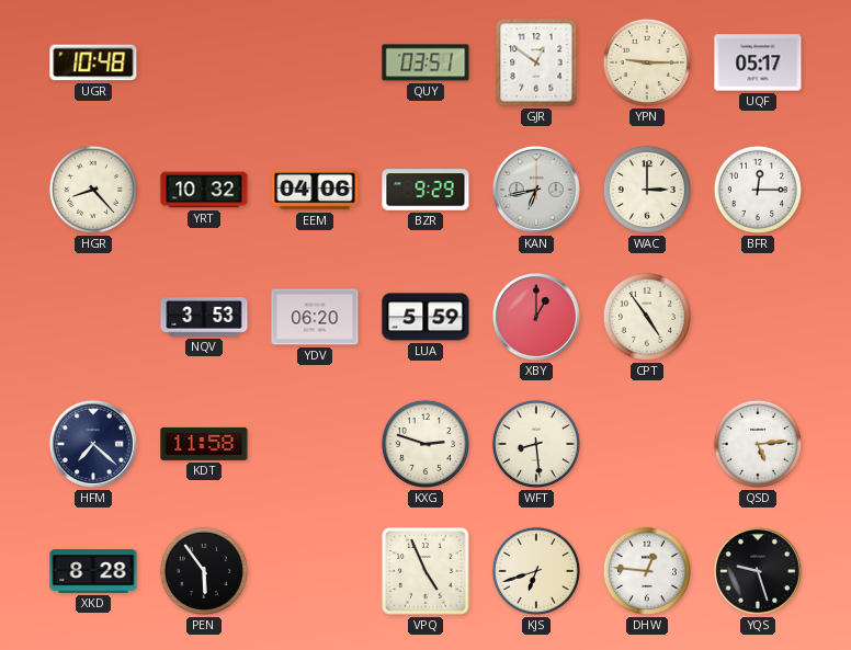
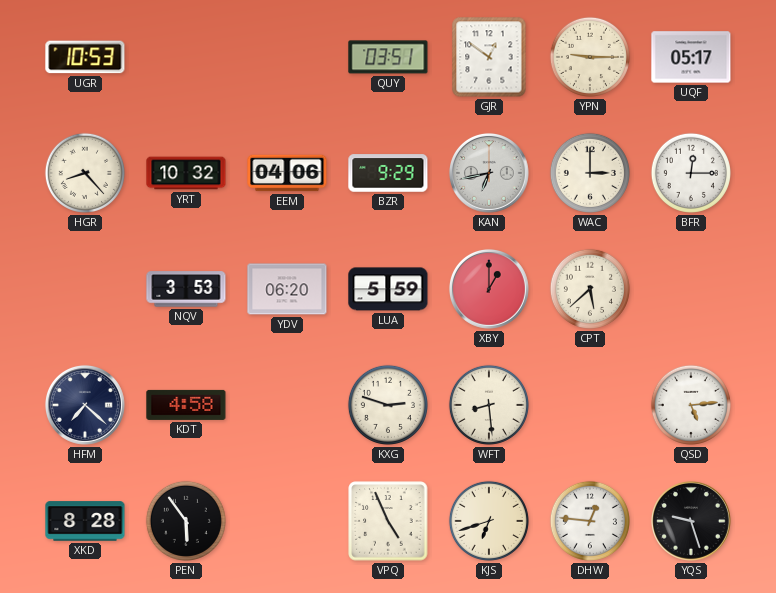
UGR: 10:48 -> 10:53 (85, 57)
CPT: 4:54 -> 5:38 (590, 289)
KDT: 11:58 -> 4:58 (186, 405)
